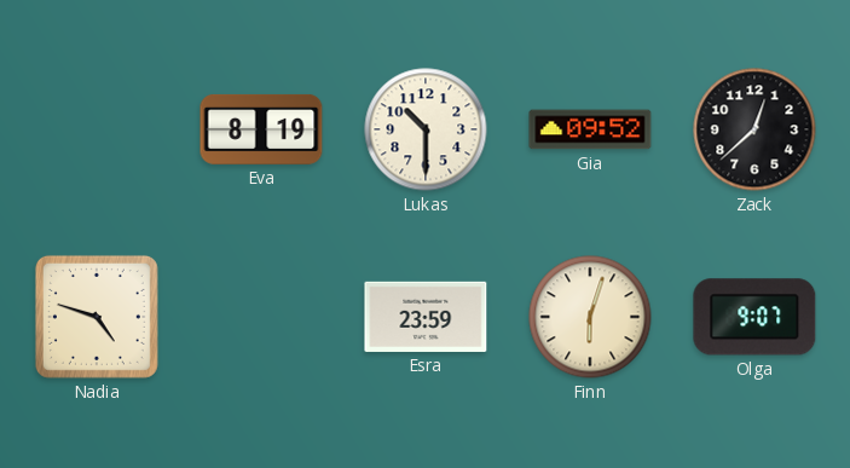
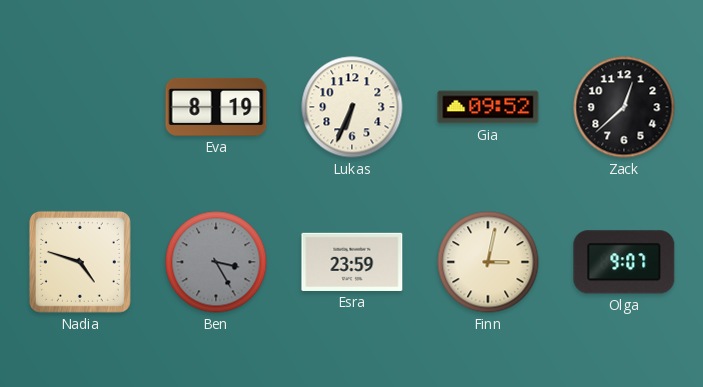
Lukas: 10:30 -> 6:34 (352, 107)
Ben: none -> 3:25 (216, 262)
Finn: 6:03 -> 3:02 (488, 262)
